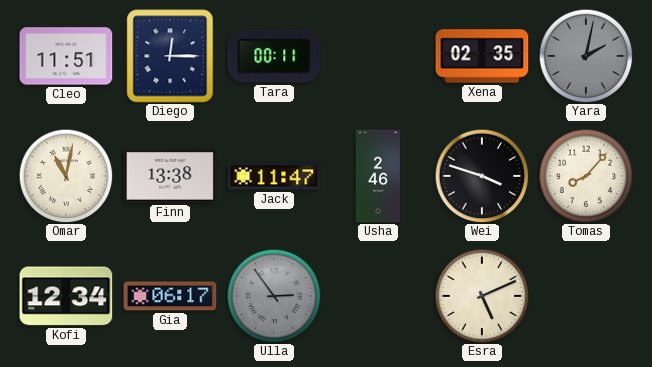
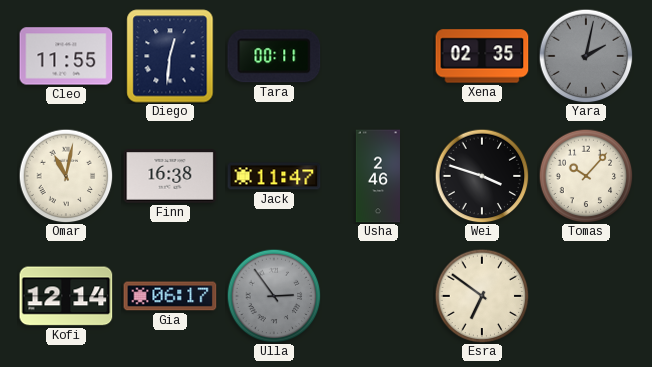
Cleo: 11:51 -> 11:55 (66, 56)
Diego: 12:15 -> 12:31 (170, 56)
Finn: 13:38 -> 16:38 (170, 176)
Tomas: 8:07 -> 10:07 (586, 176)
Kofi: 12:34 -> 12:14 (66, 296)
Esra: 5:11 -> 6:51 (482, 296)
